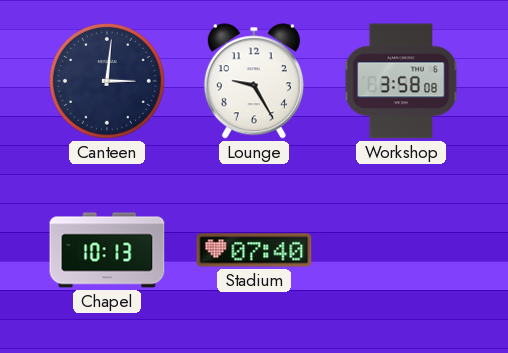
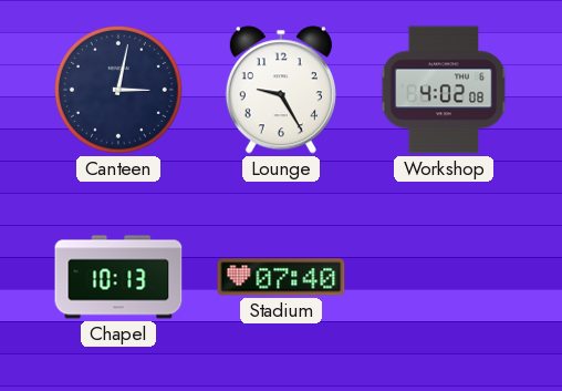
Canteen: 3:01 -> 3:02 (118, 90)
Workshop: 3:58 -> 4:02 (444, 90)
